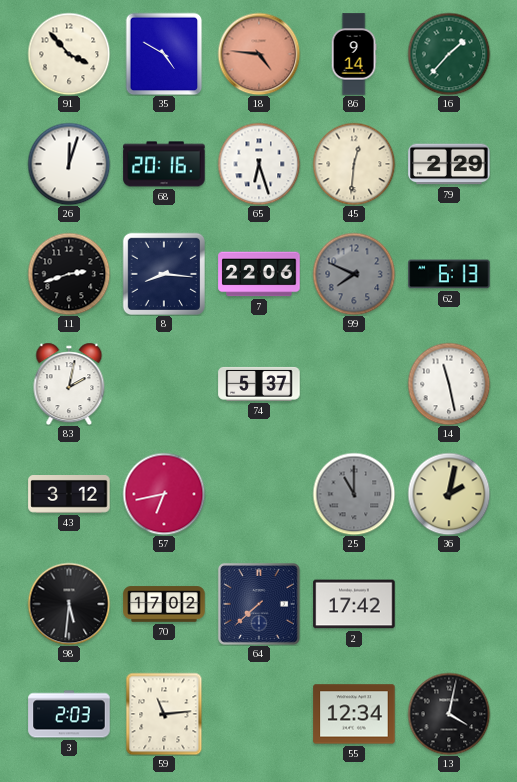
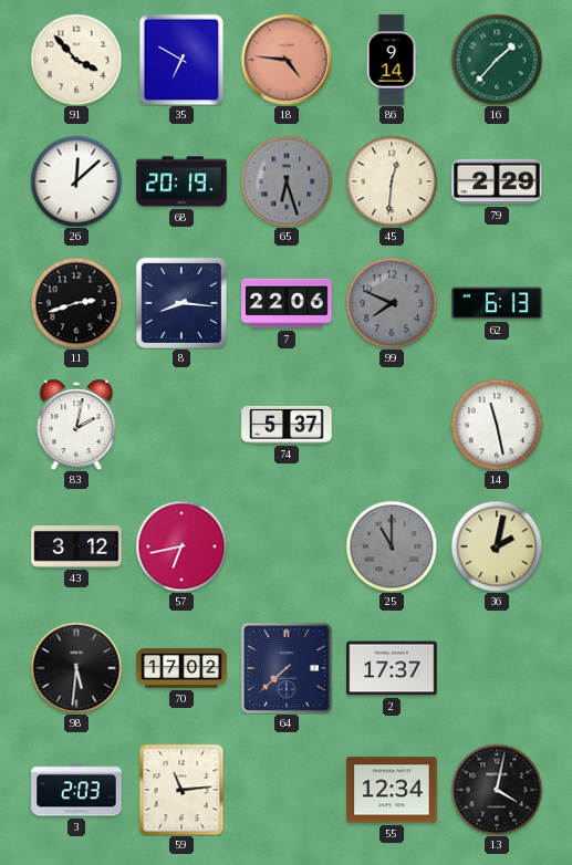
35: 4:50 -> 6:50 (181, 60)
26: 12:03 -> 12:08 (76, 181)
68: 20:16 -> 20:19 (181, 181)
65 dial: white -> grey (287, 181)
2: 17:42 -> 17:37 (392, 668)
